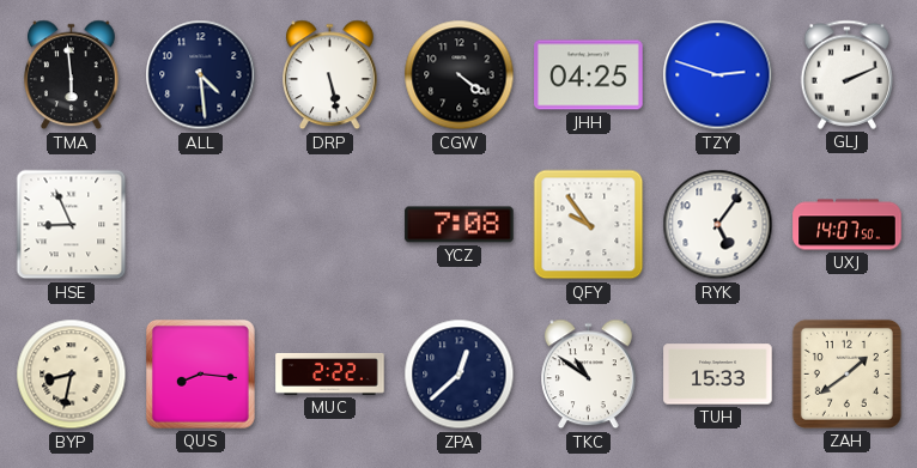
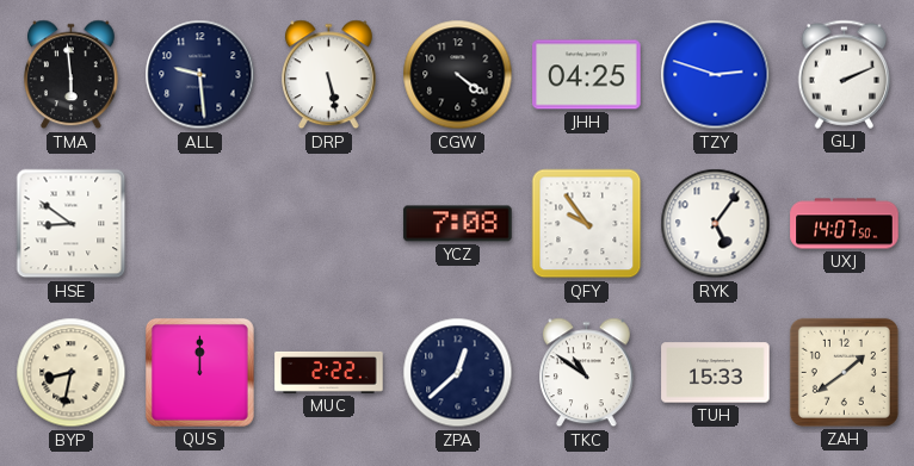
ALL: 4:29 -> 9:29 (200, 75)
HSE: 8:56 -> 8:51 (72, 224)
QUS: 8:16 -> 12:00 (199, 372)
